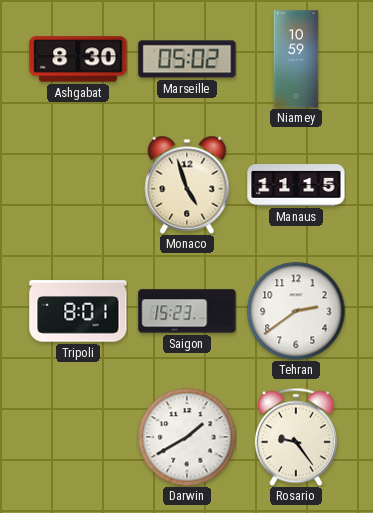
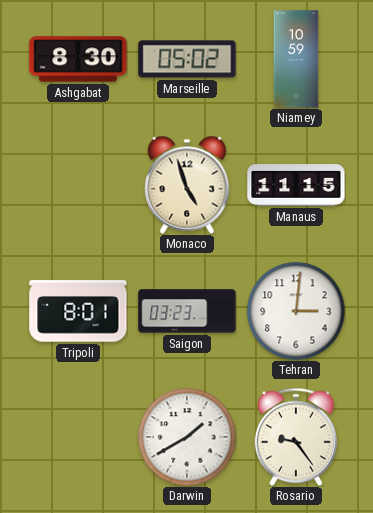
Saigon: 15:23 -> 03:23 (187, 311)
Tehran: 2:39 -> 3:01 (296, 311)
